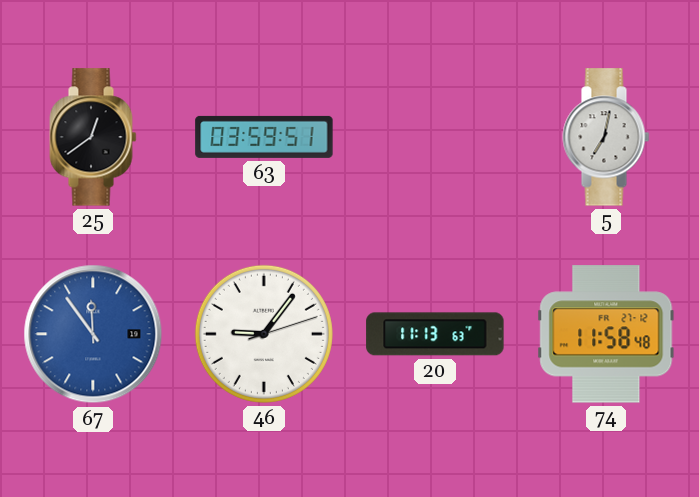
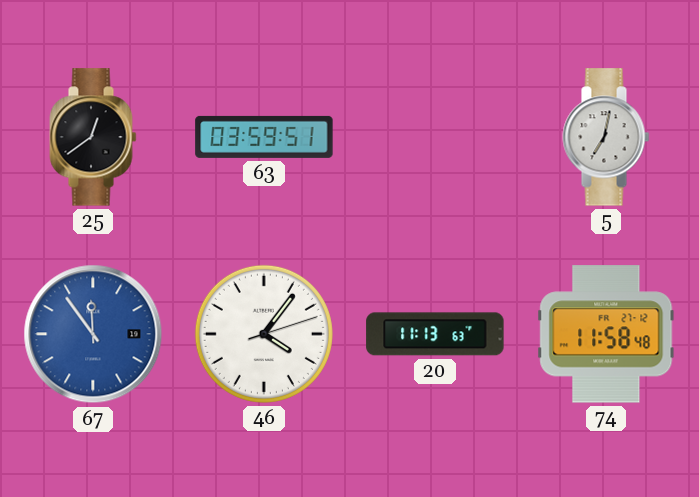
46: 9:06 -> 4:06 (264, 334)
